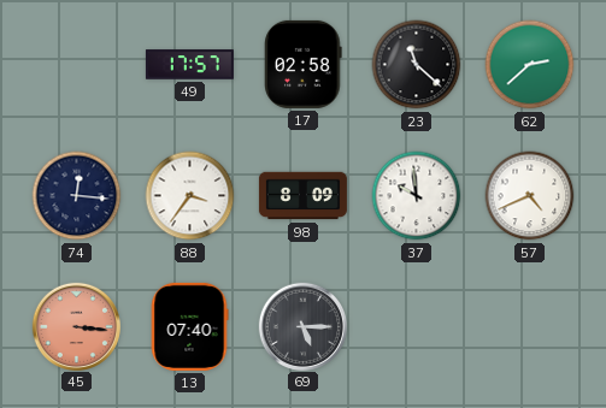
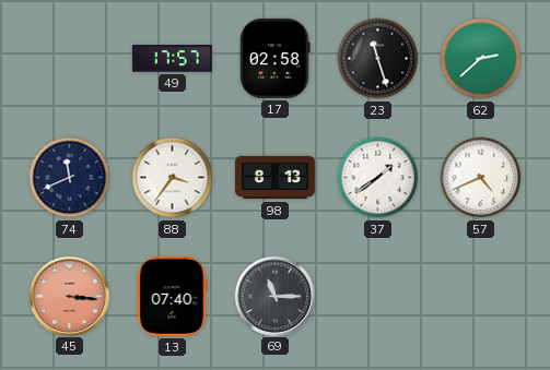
23: 11:22 -> 11:27 (378, 59)
74: 12:16 -> 11:41 (70, 178)
98: 8:09 -> 8:13 (274, 178)
37: 9:59 -> 1:39 (378, 178)
69: 5:15 -> 11:15 (274, 296)
